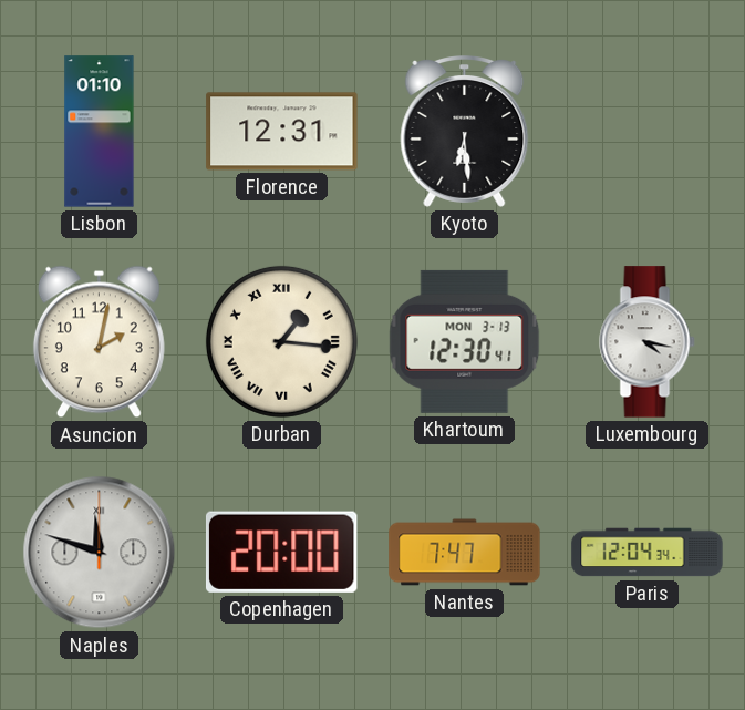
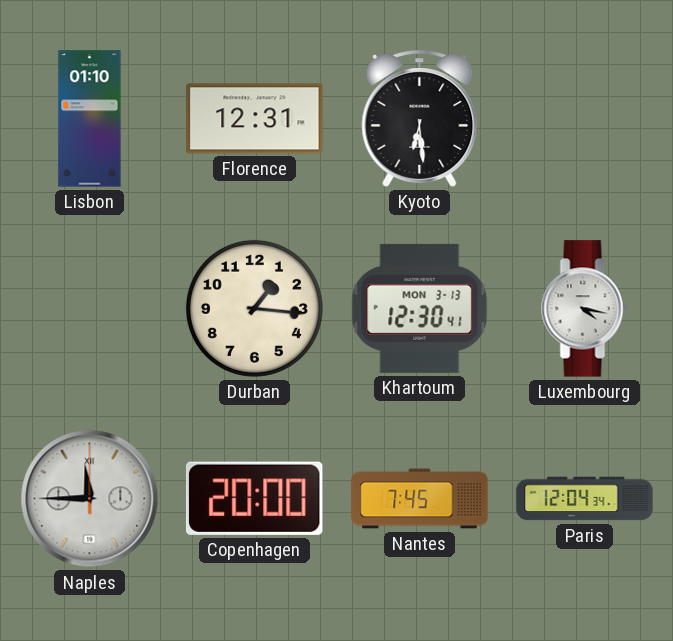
Asuncion: 2:02 -> none (99, 342)
Durban numerals: Roman -> Arabic (254, 308)
Naples: 11:48 -> 11:45 (90, 499)
Nantes: 7:47 -> 7:45 (420, 499)
